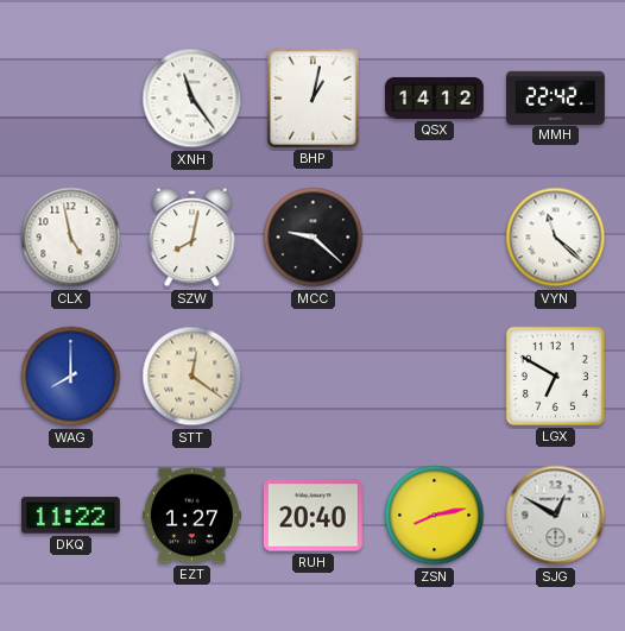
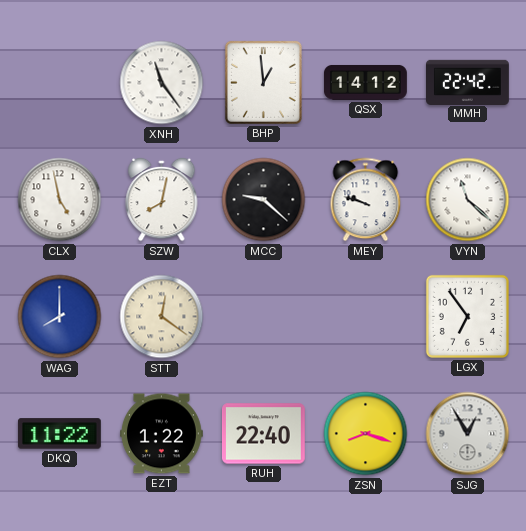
BHP: 1:02 -> 12:59 (263, 82)
MEY: none -> 9:48 (366, 200)
LGX: 6:50 -> 6:54 (467, 316)
EZT: 1:27 -> 1:22 (161, 434)
RUH: 20:40 -> 22:40 (263, 434)
ZSN: 8:13 -> 8:18 (366, 434)
SJG: 12:50 -> 12:55 (468, 434)
